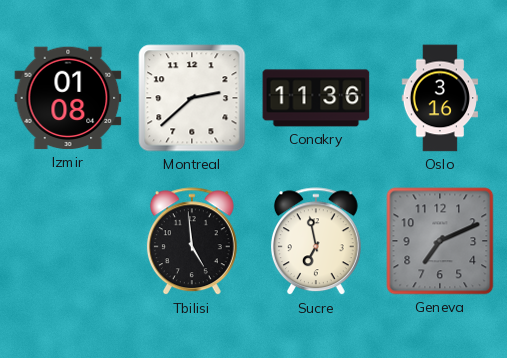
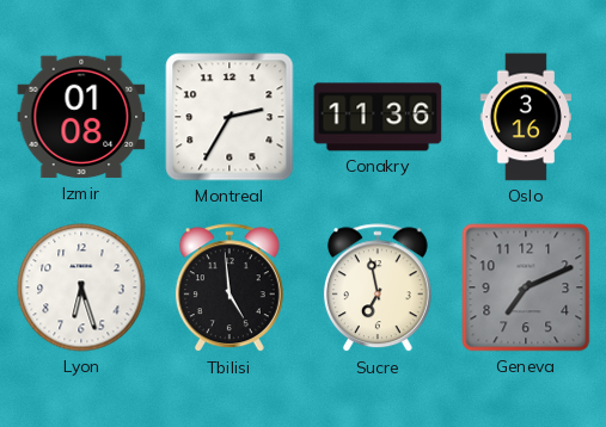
Montreal: 2:38 -> 2:35 (229, 117)
Lyon: none -> 6:27 (81, 287)
